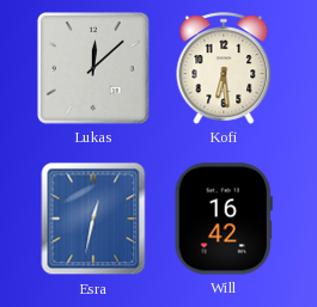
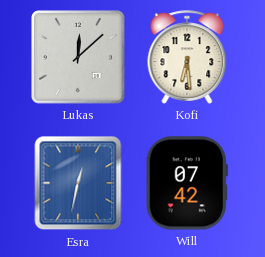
Will: 16:42 -> 07:42 (187, 183)
